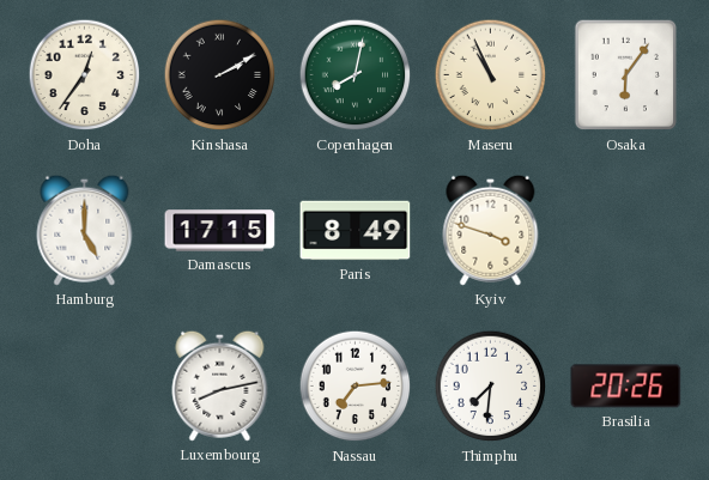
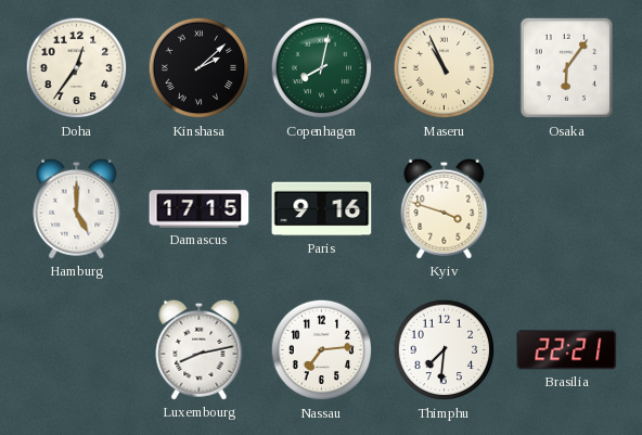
Kinshasa: 2:10 -> 2:08 (200, 68)
Paris: 8:49 -> 9:16 (322, 209)
Brasilia: 20:26 -> 22:21 (567, 350)
